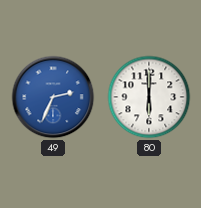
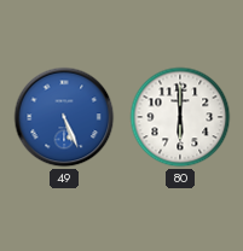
49: 2:34 -> 5:26 (64, 117)
